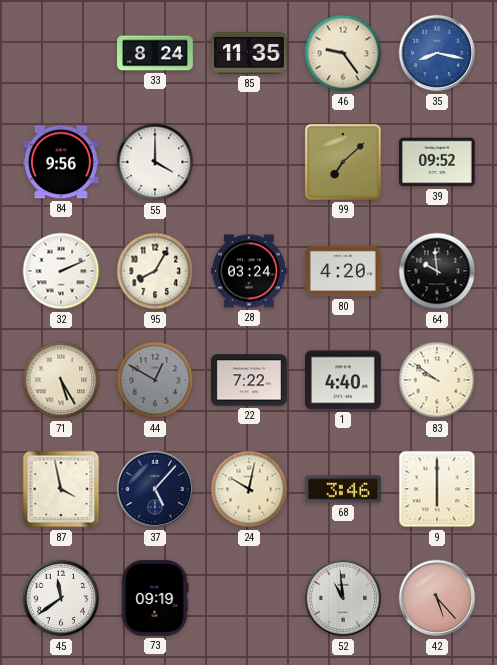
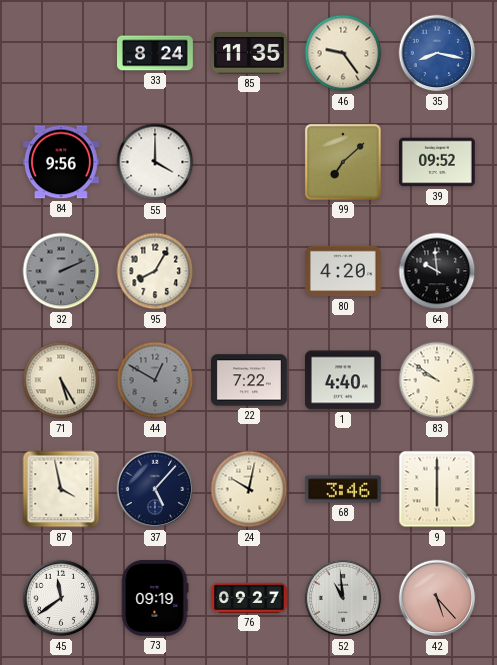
32 dial: white -> grey (61, 271)
28: 03:24 -> none (249, 271)
76: none -> 09:27 (249, 598)
